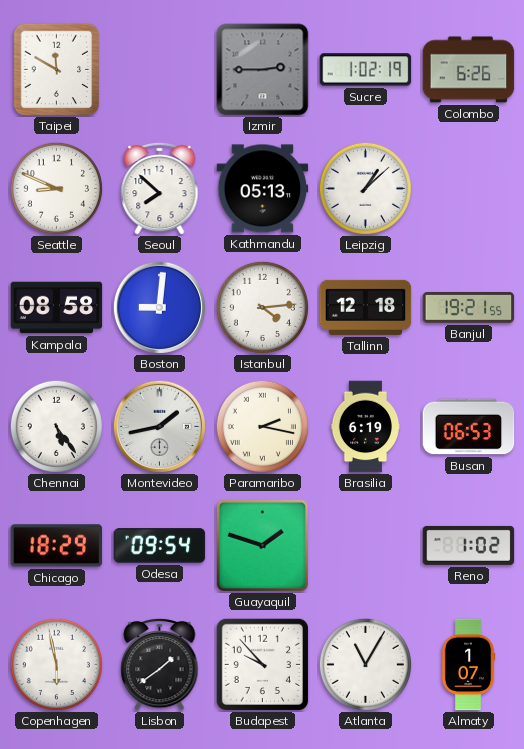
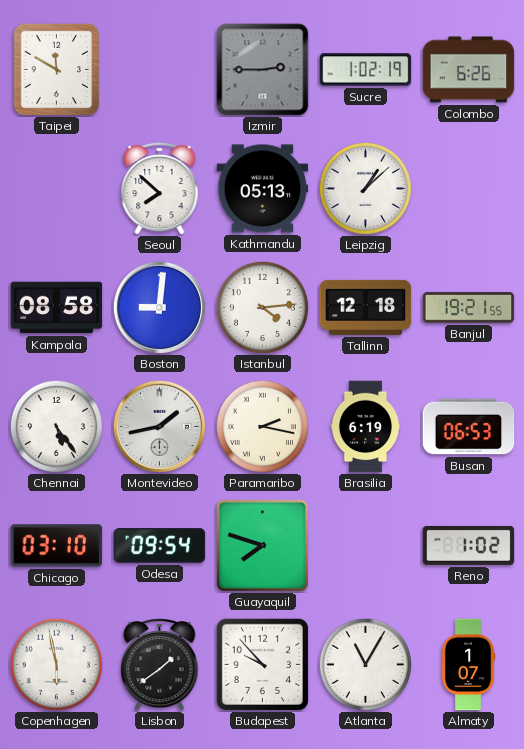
Seattle: 8:49 -> none (56, 188)
Chicago: 18:29 -> 03:10 (57, 546)
Guayaquil: 1:48 -> 7:48 (262, 545)
